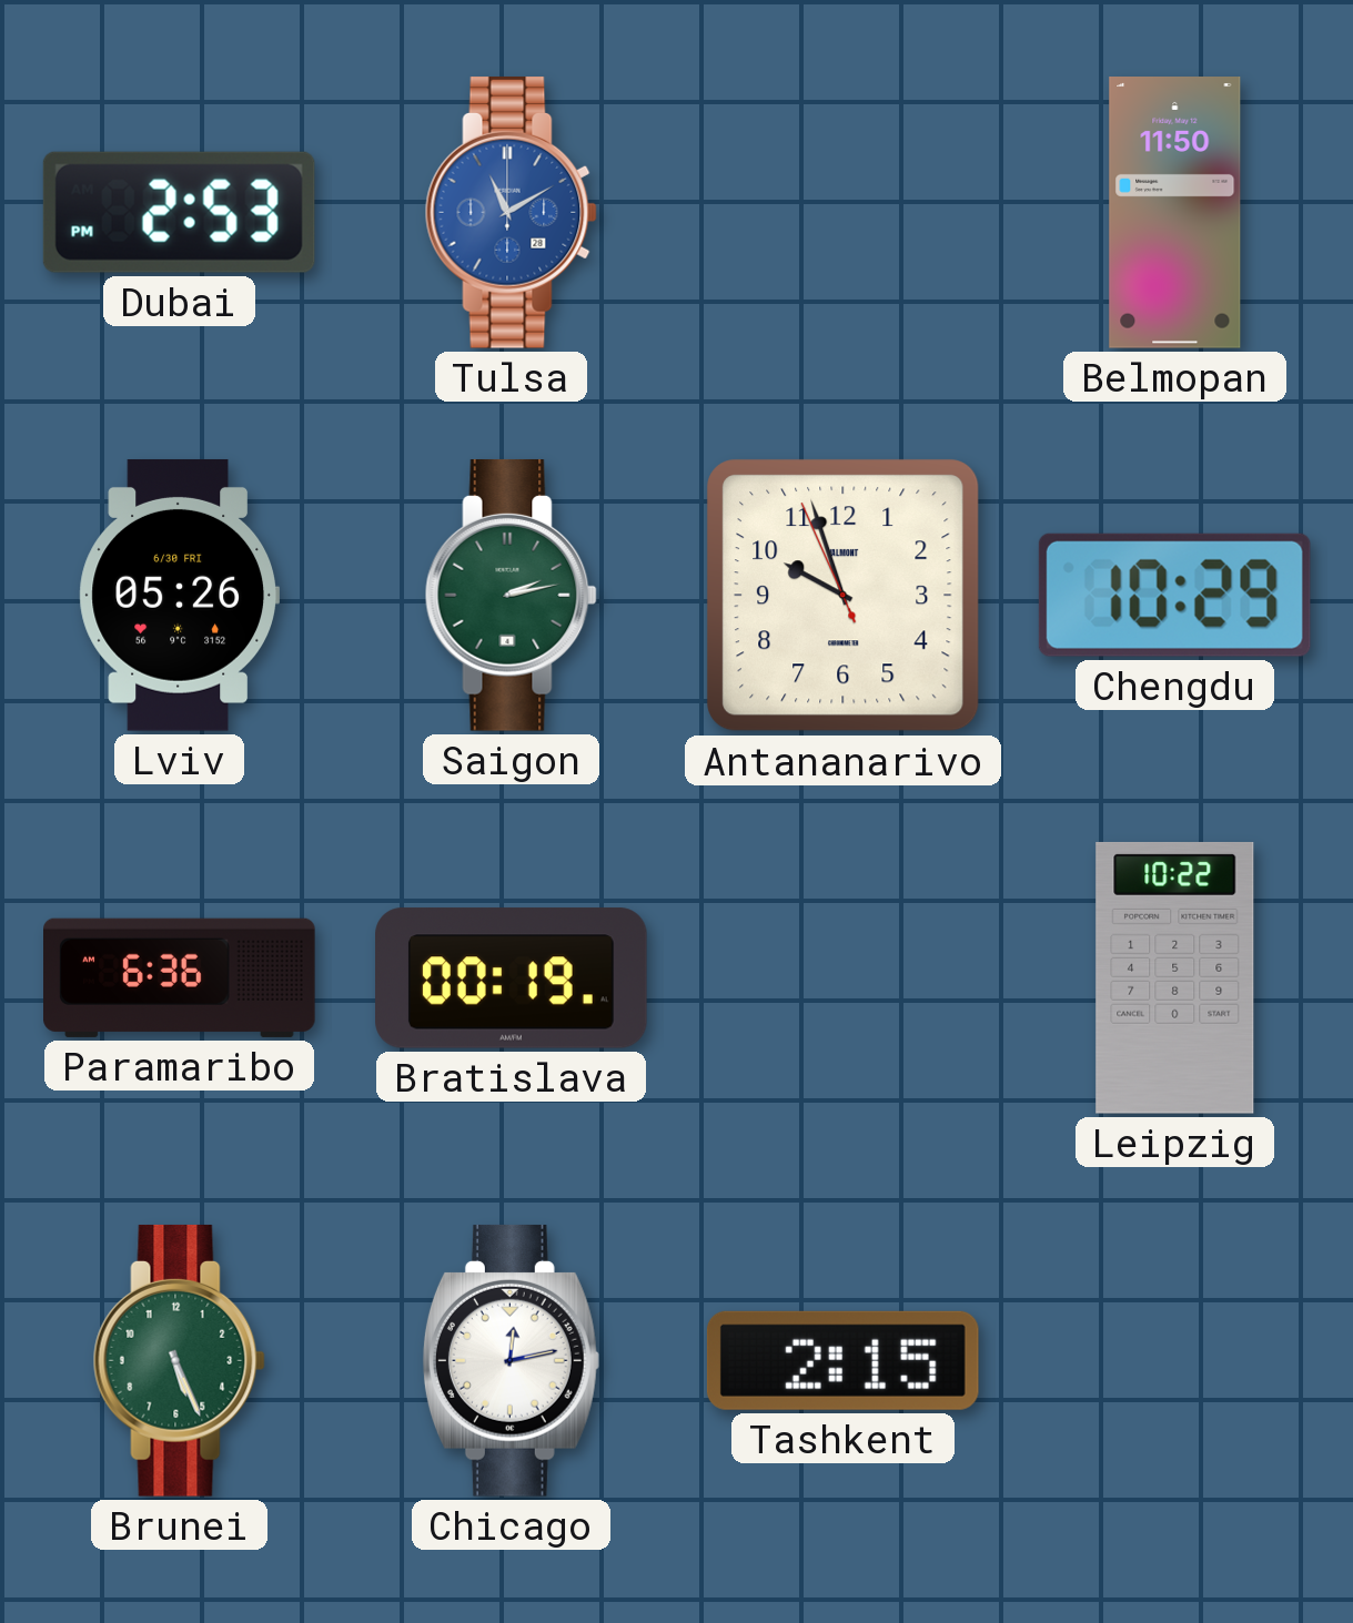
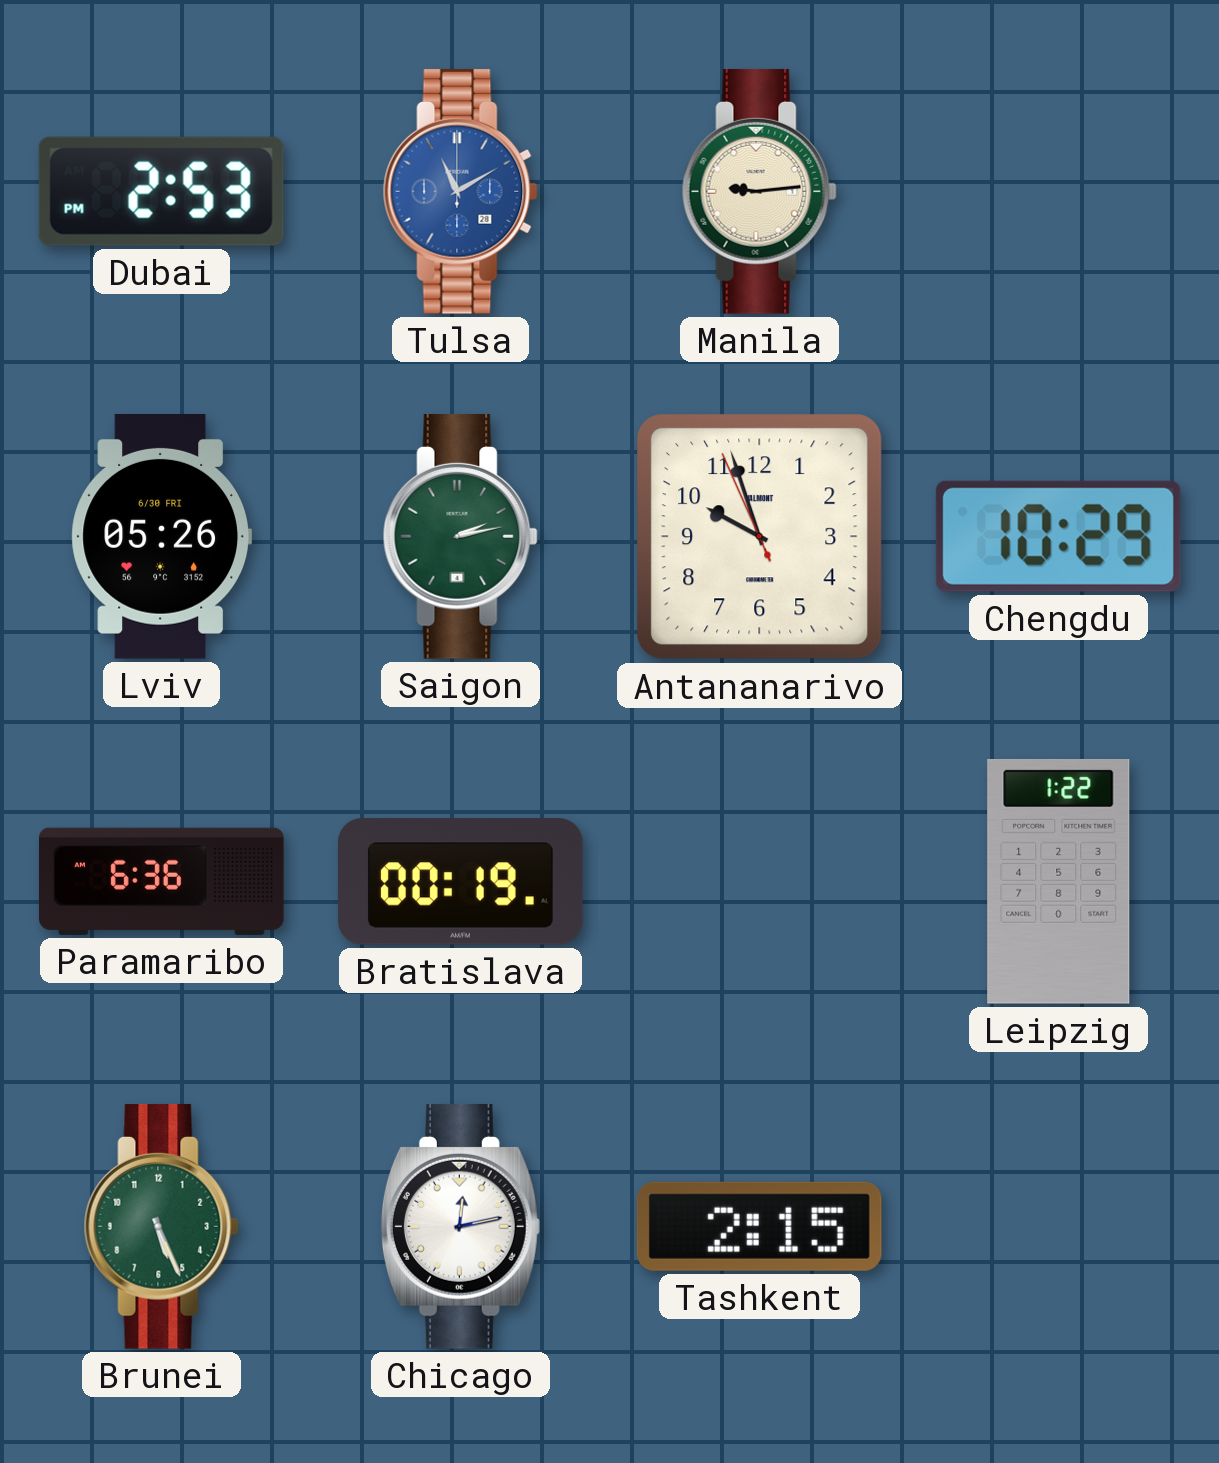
Manila: none -> 9:14 (759, 191)
Belmopan: 11:50 -> none (1175, 213)
Leipzig: 10:22 -> 1:22 (1059, 881)
